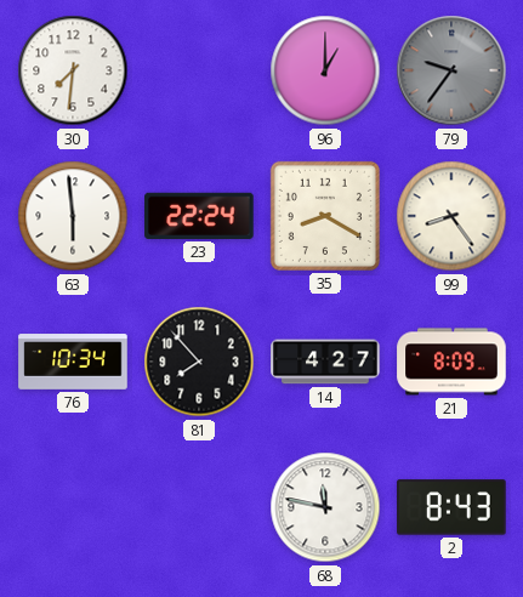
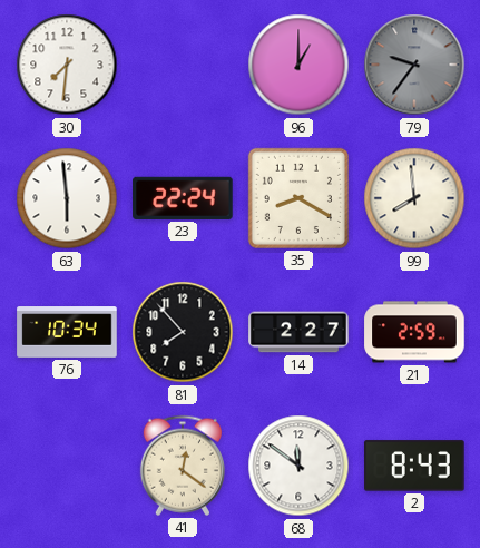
99: 8:24 -> 7:59 (414, 198)
14: 4:27 -> 2:27 (298, 332)
21: 8:09 -> 2:59 (414, 332)
41: none -> 12:21 (183, 466)
68: 11:47 -> 11:51 (298, 466)
